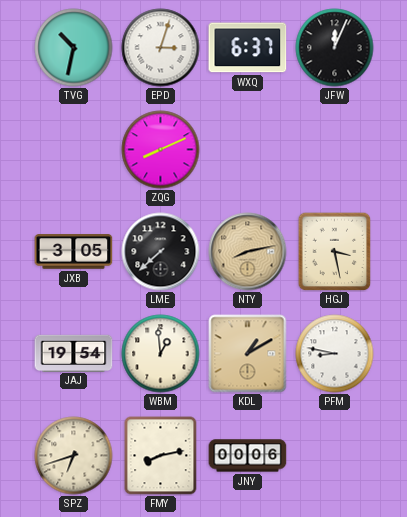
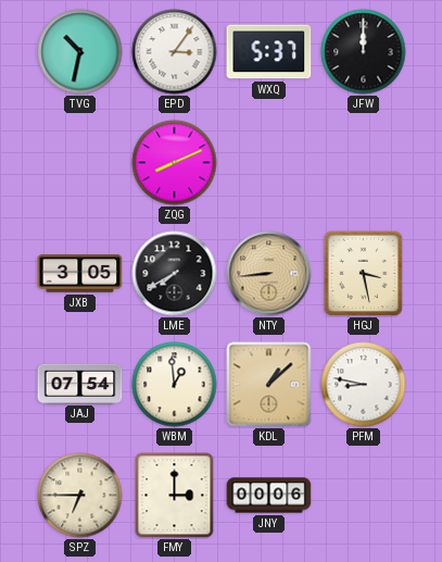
EPD: 3:03 -> 3:06 (175, 52)
WXQ: 6:37 -> 5:37 (269, 52)
JFW: 12:04 -> 12:00 (364, 52)
LME: 7:38 -> 7:40 (175, 274)
NTY: 8:13 -> 8:44 (269, 274)
JAJ: 19:54 -> 07:54 (80, 384)
KDL: 1:10 -> 1:08 (269, 385)
SPZ: 6:42 -> 6:45 (80, 496)
FMY: 8:13 -> 3:00 (175, 496)
